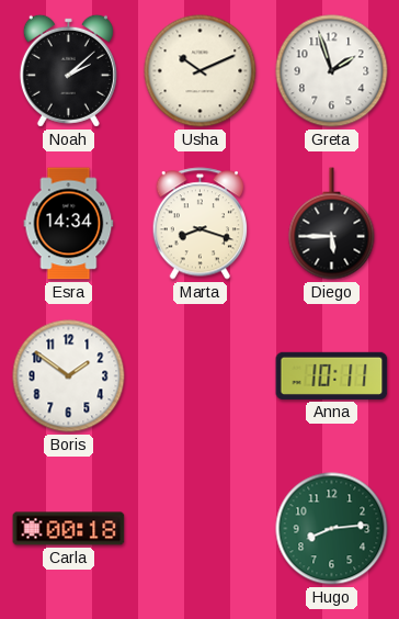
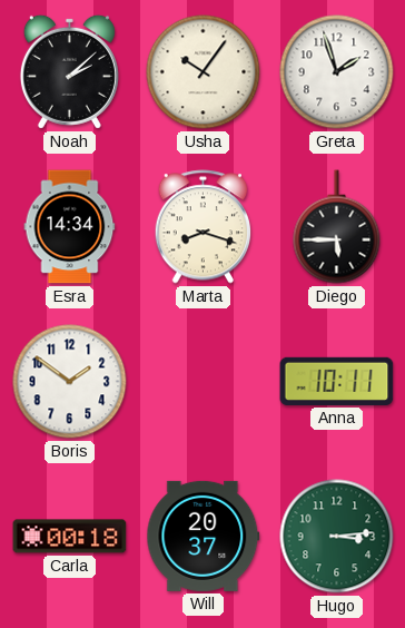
Usha: 10:11 -> 10:06 (204, 72)
Will: none -> 20:37 (204, 536)
Hugo: 8:14 -> 3:14 (337, 537)
